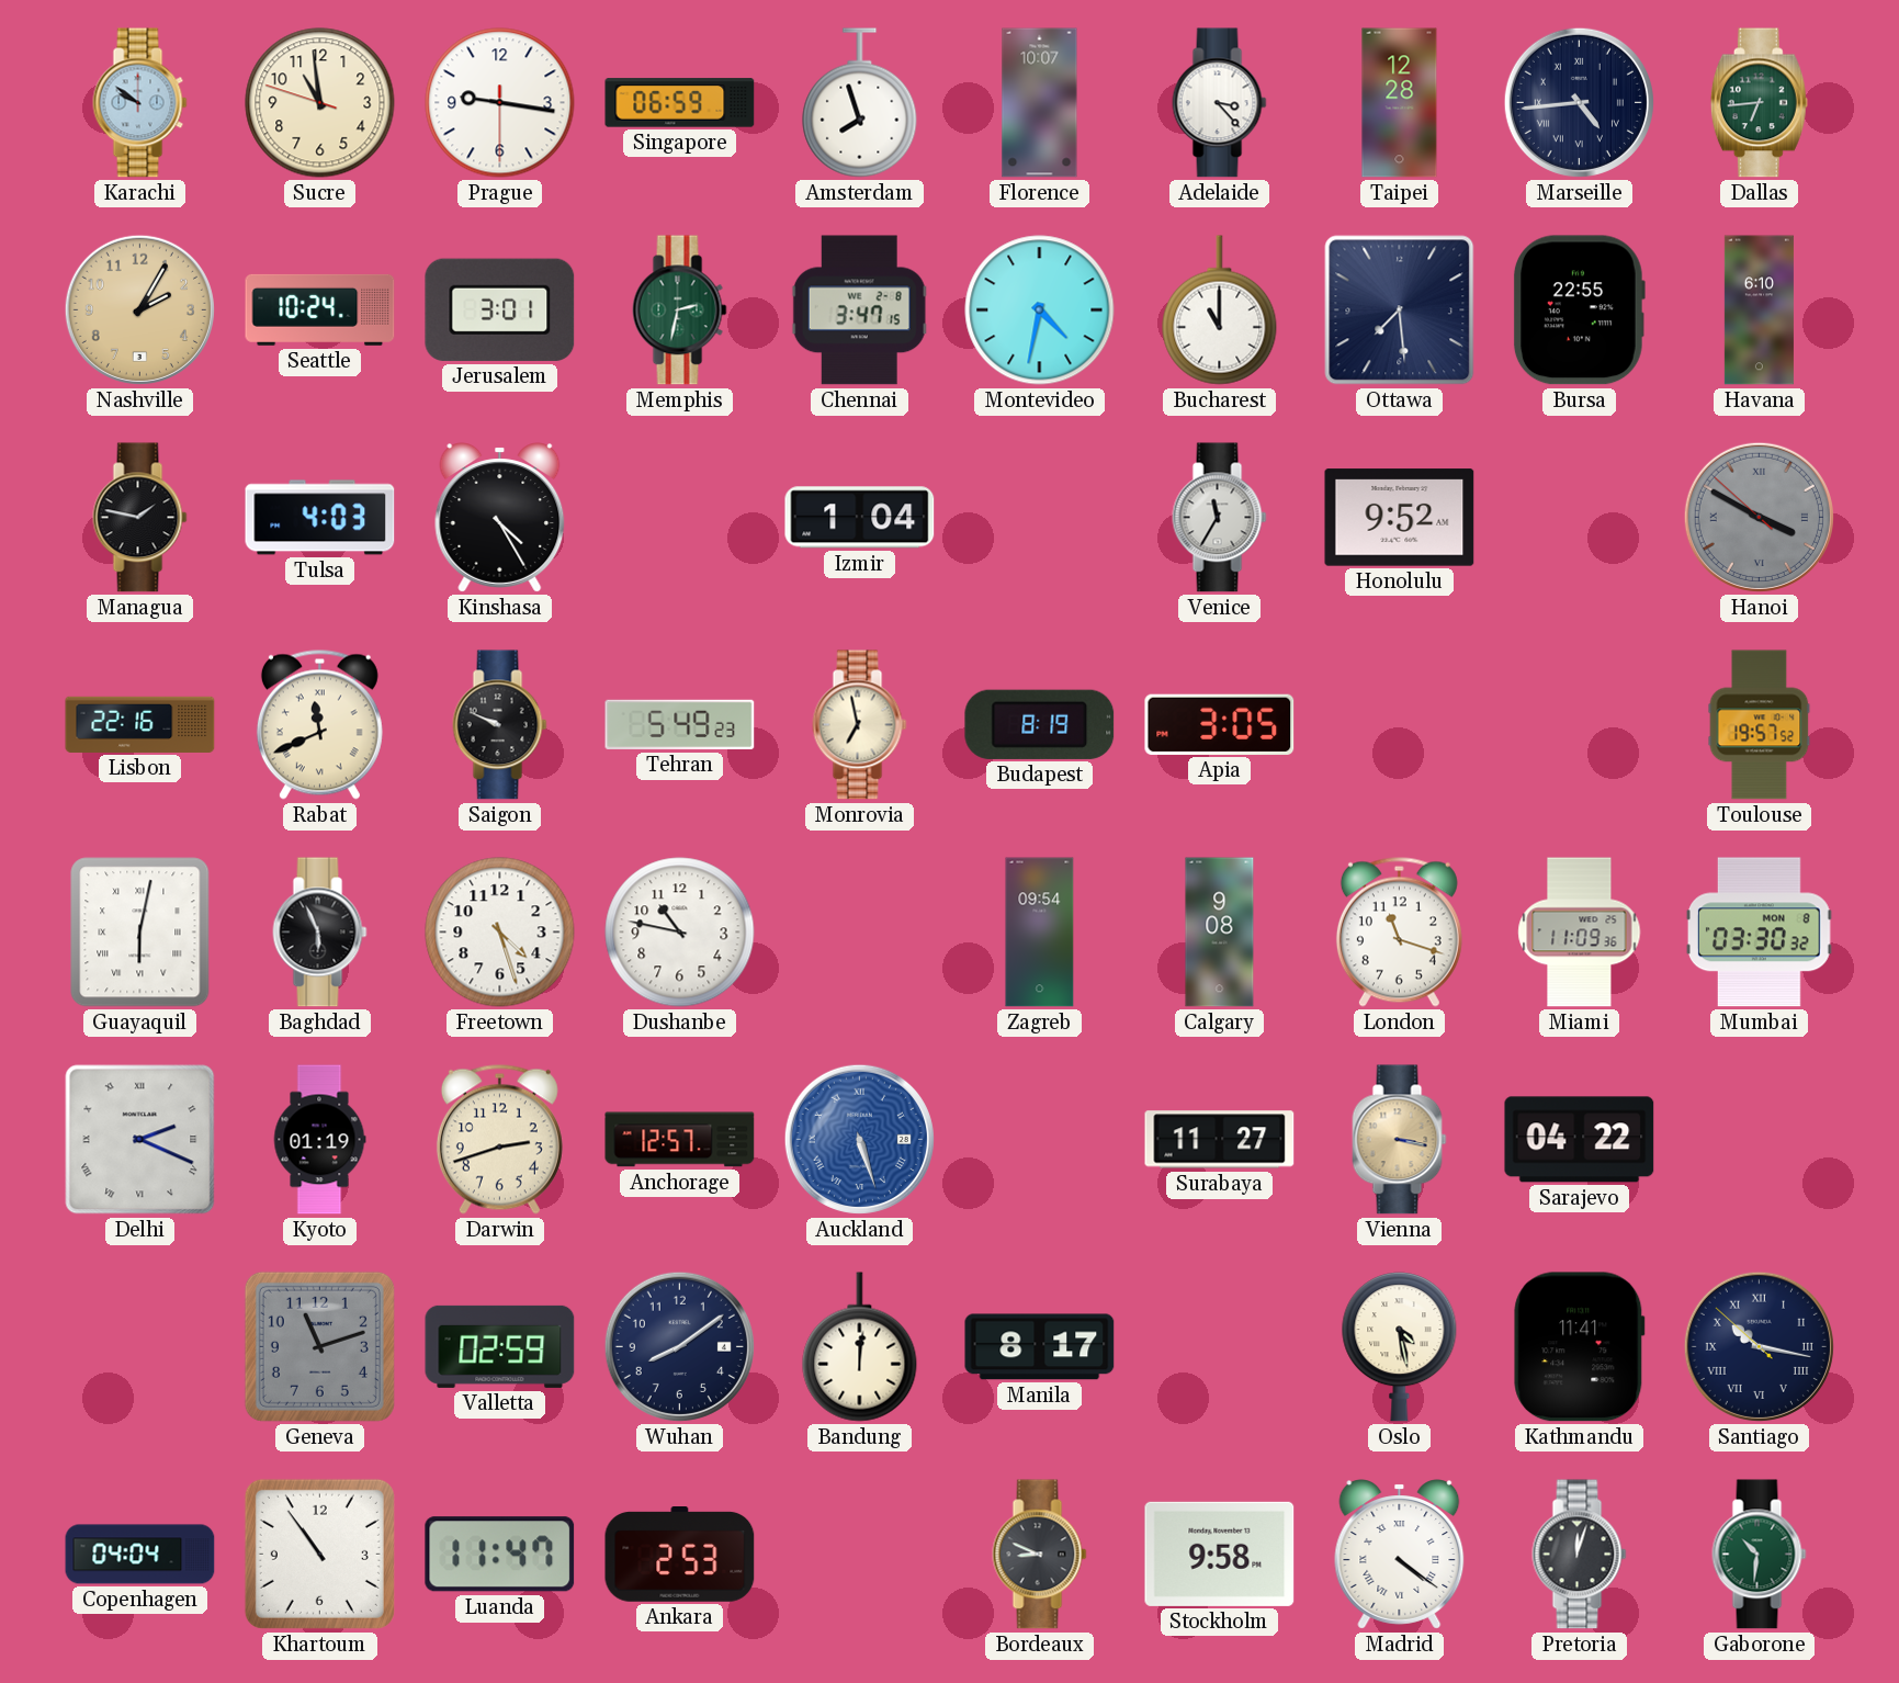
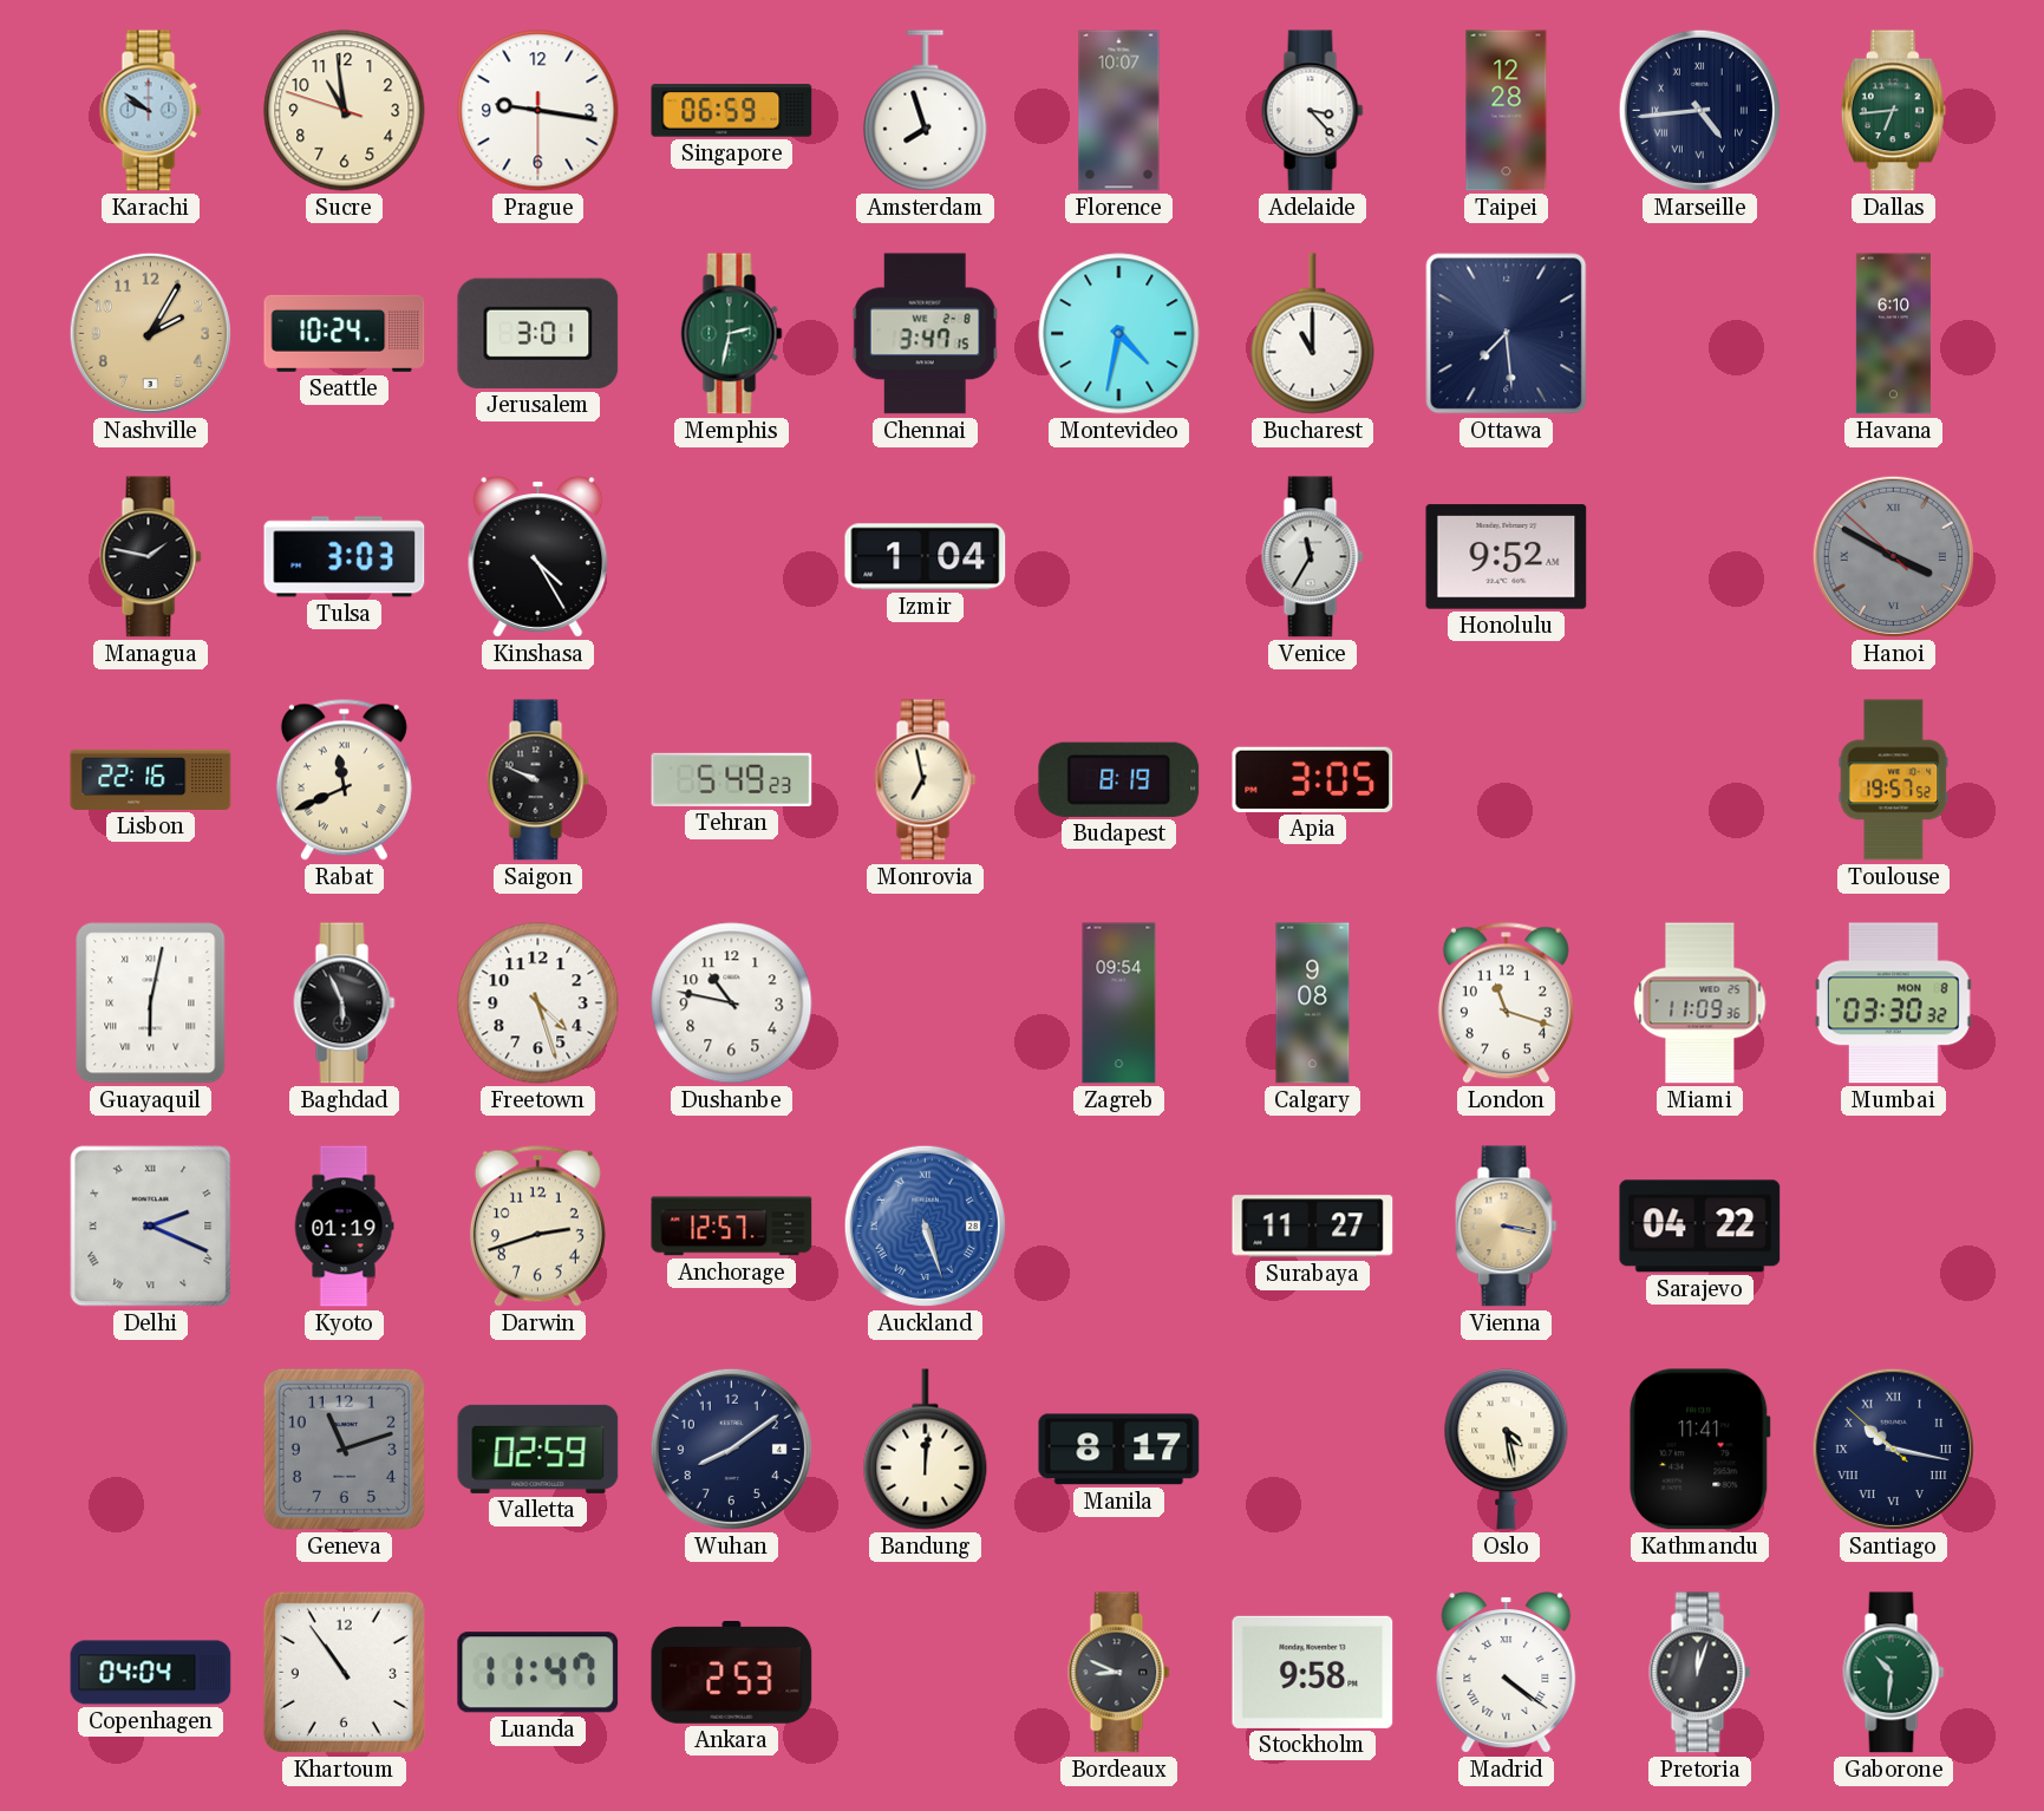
Bursa: 22:55 -> none (1579, 310)
Tulsa: 4:03 -> 3:03 (345, 557)
